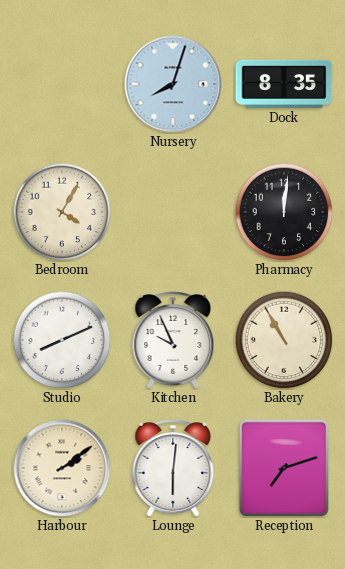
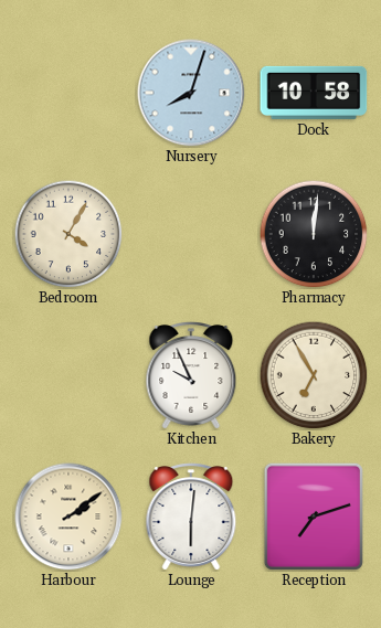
Dock: 8:35 -> 10:58 (314, 93)
Studio: 8:11 -> none (62, 340)
Bakery: 10:55 -> 6:55 (314, 375)
